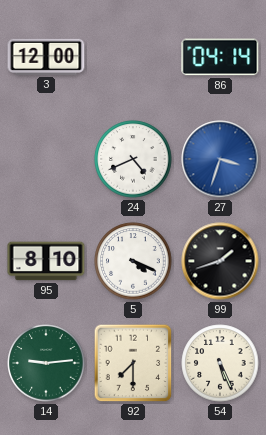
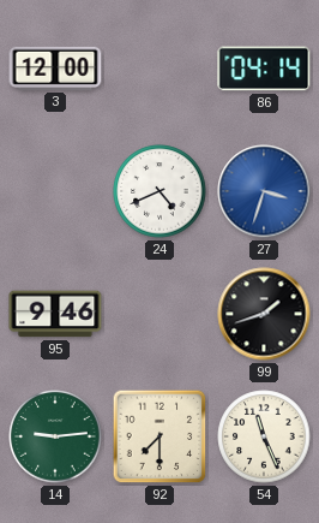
95: 8:10 -> 9:46 (55, 314)
5: 4:19 -> none (133, 261)
54: 5:26 -> 11:26 (264, 436)
